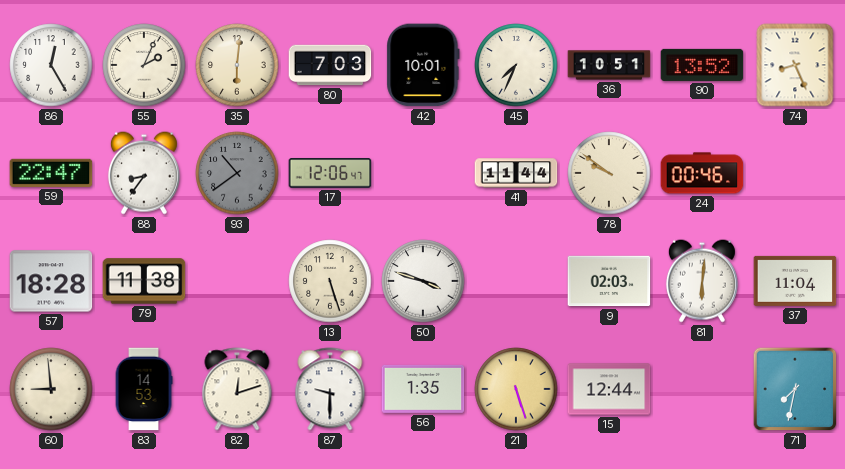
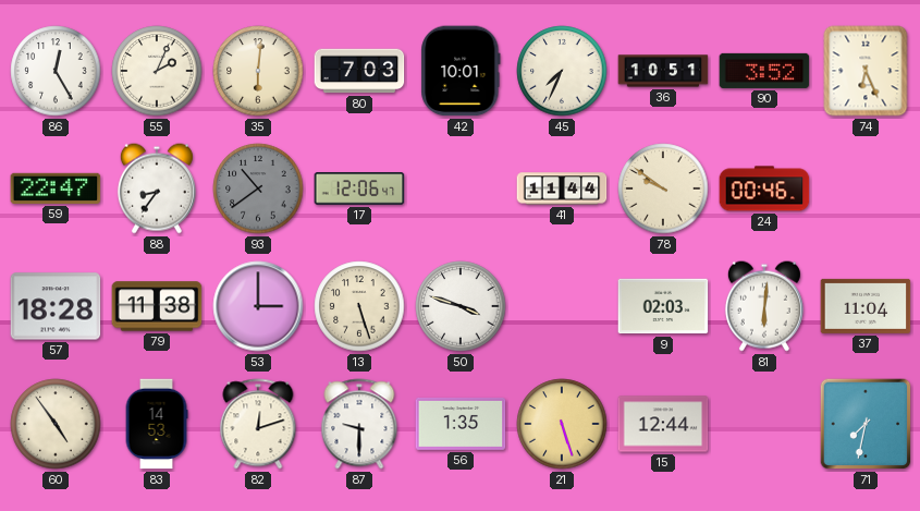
90: 13:52 -> 3:52 (764, 71)
74: 8:26 -> 6:26 (866, 71)
53: none -> 3:00 (258, 306)
60: 8:59 -> 4:54 (56, 424)
